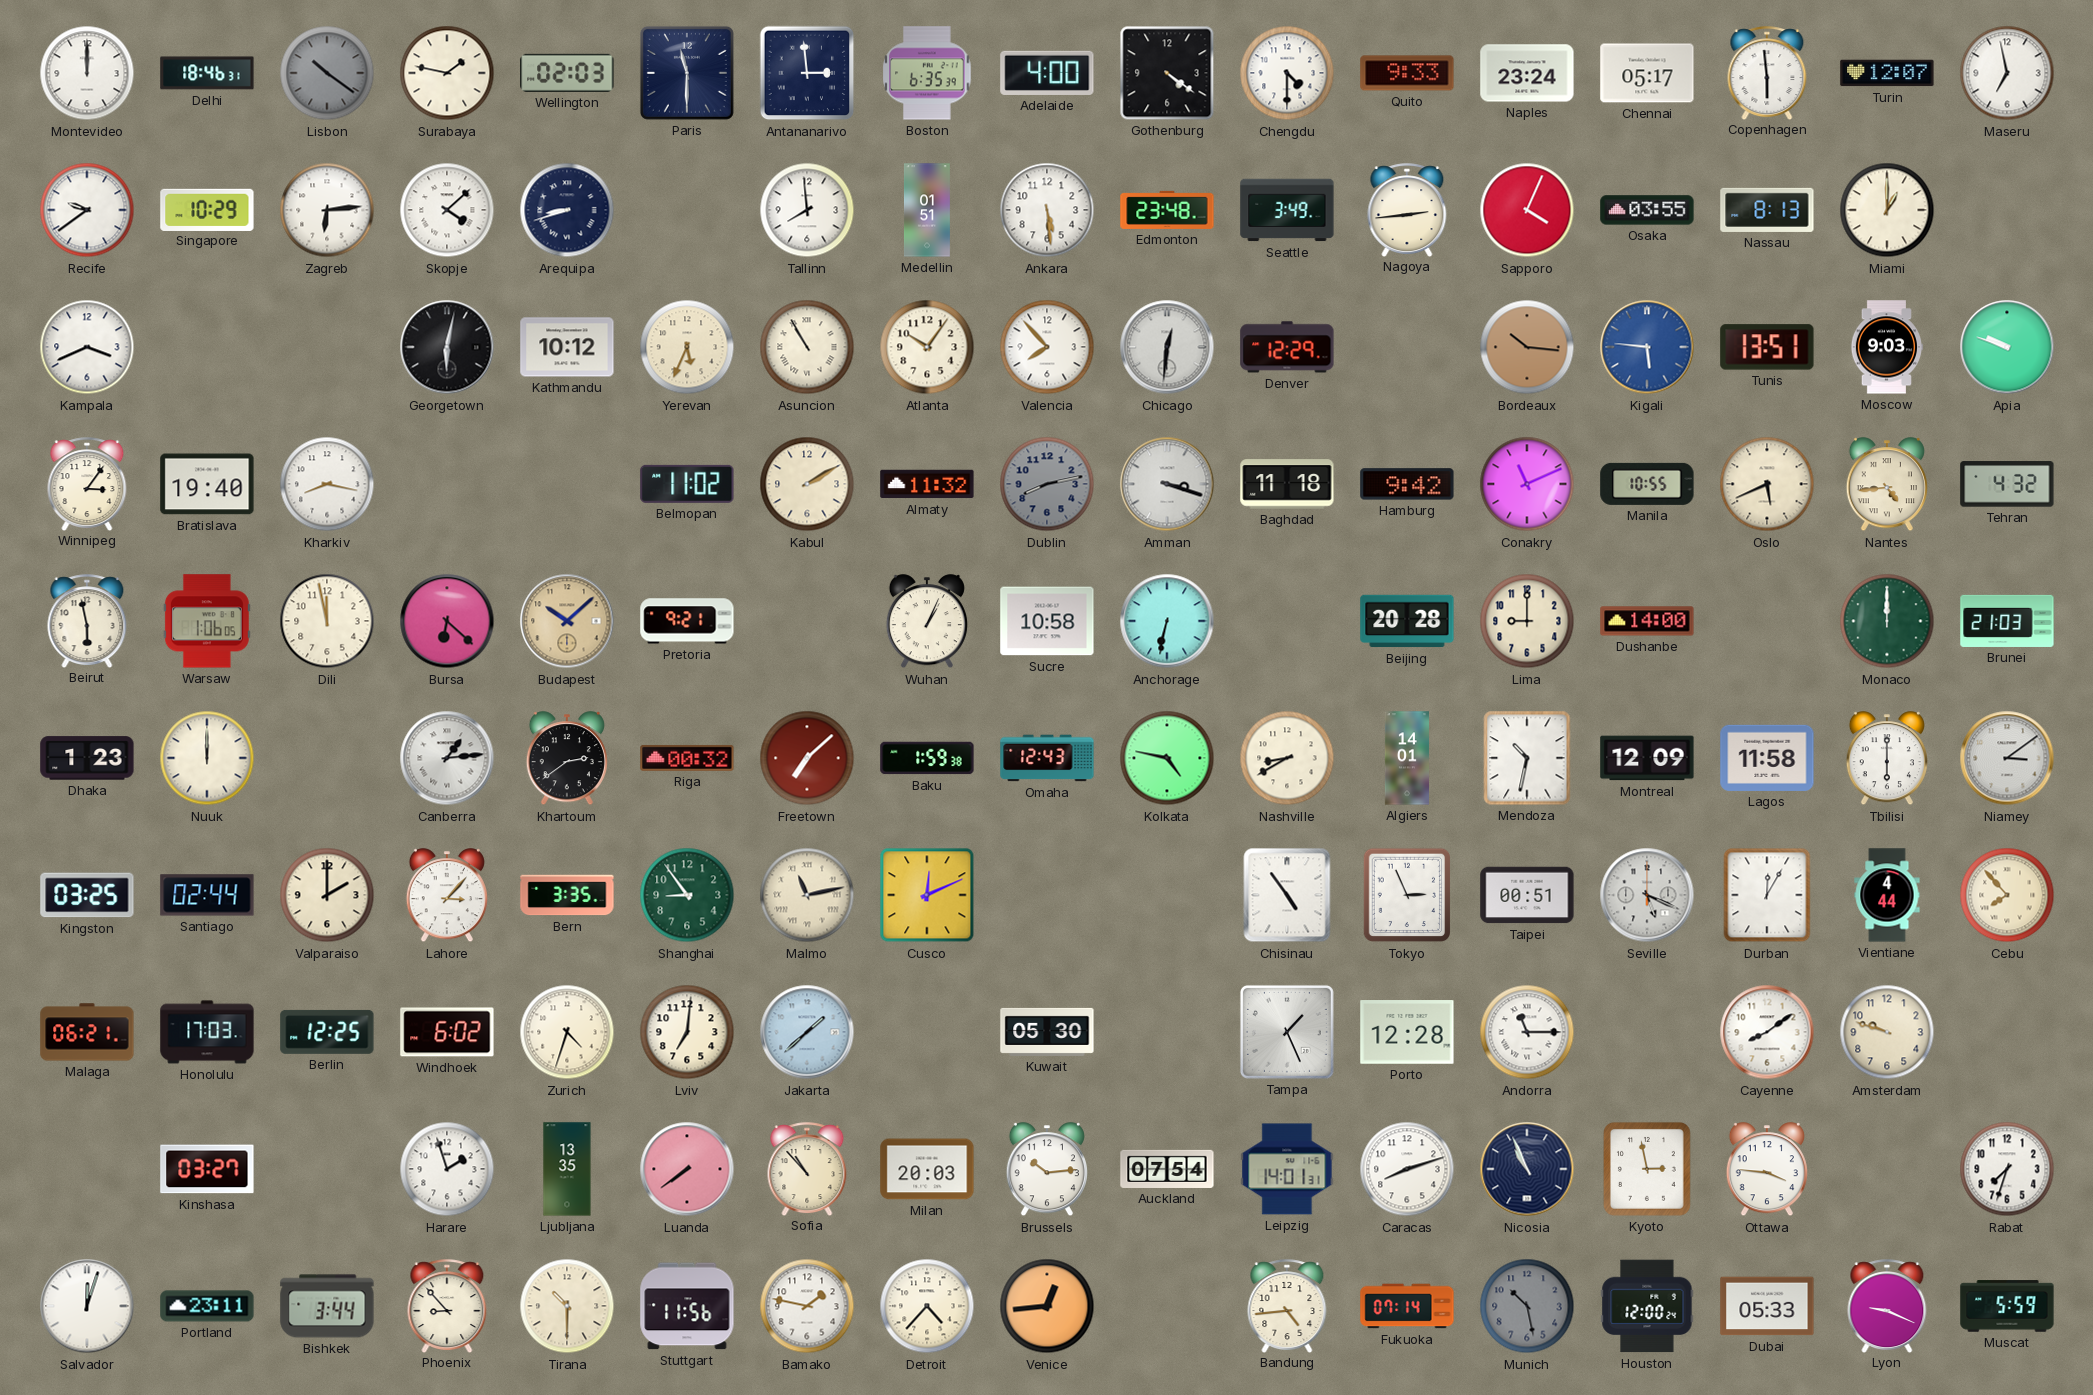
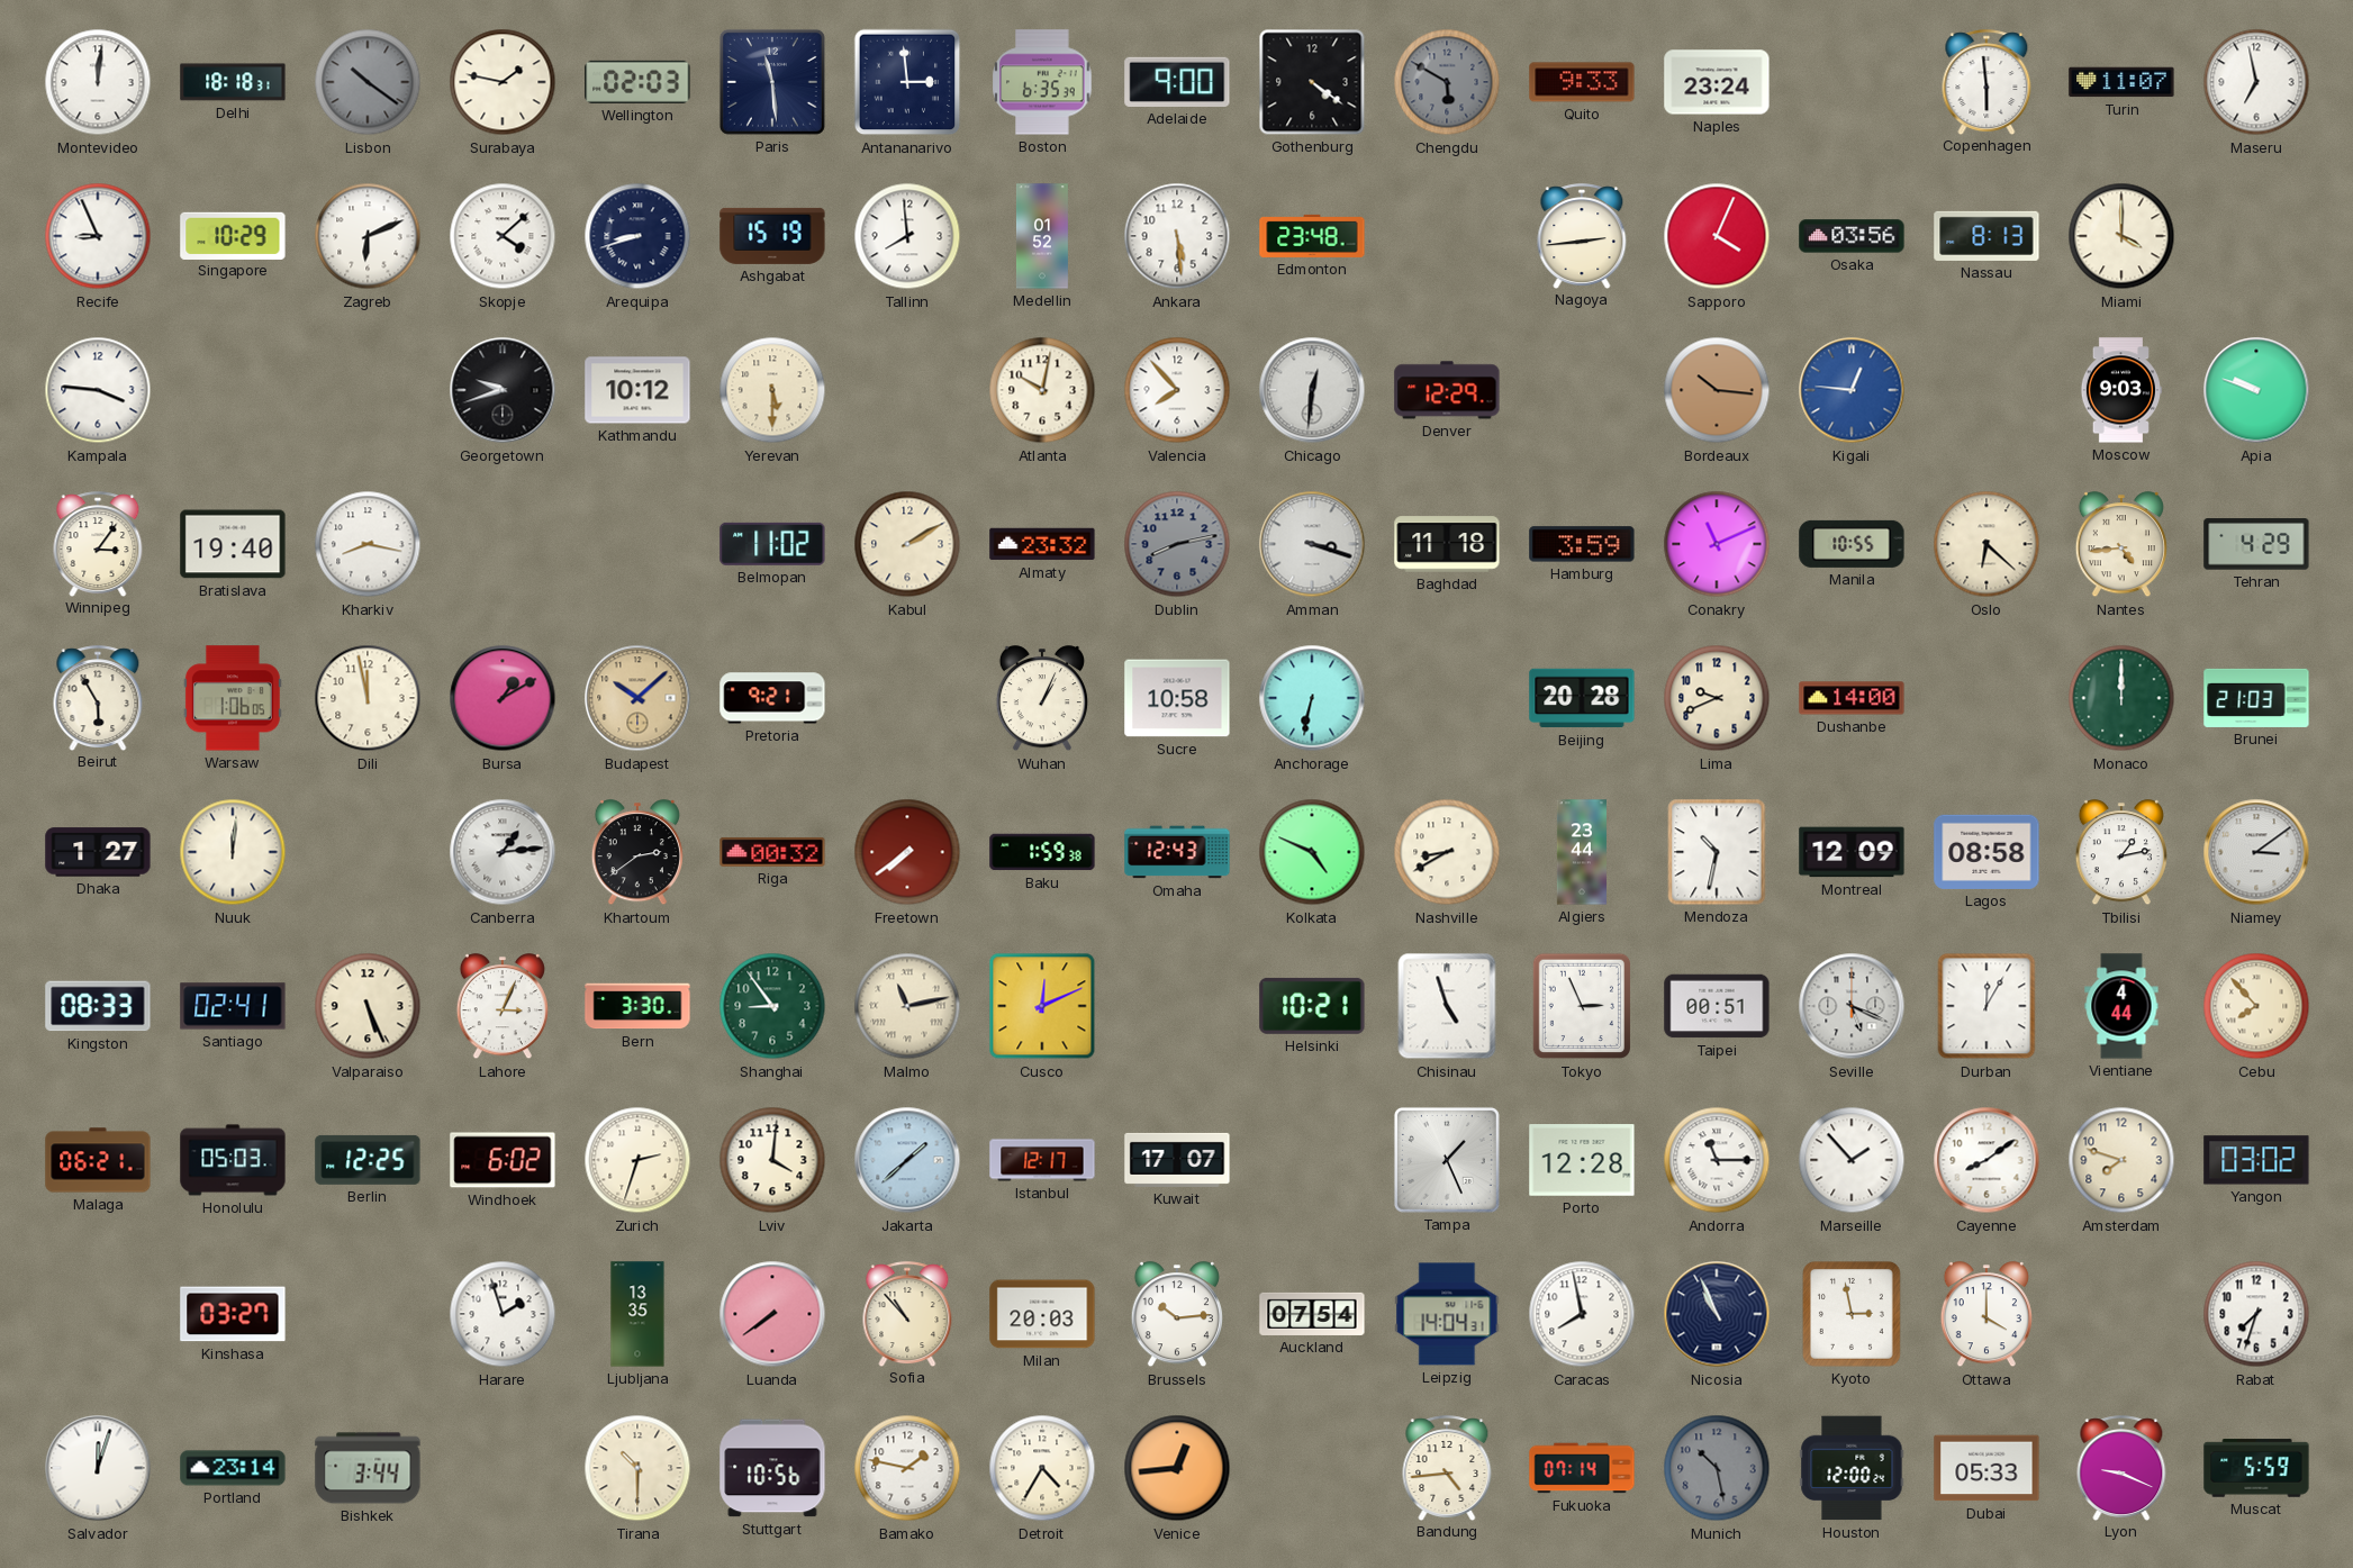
Montevideo: 12:00 -> 12:01 (98, 82)
Delhi: 18:46 -> 18:18 (233, 82)
Paris: 11:30 -> 11:29 (772, 82)
Adelaide: 4:00 -> 9:00 (1177, 82)
Chengdu: 4:30 -> 5:50 (1447, 82)
Chengdu dial: white -> grey (1447, 82)
Chennai: 05:17 -> none (1647, 73)
Turin: 12:07 -> 11:07 (2121, 82)
Recife: 9:39 -> 8:56 (98, 236)
Zagreb: 6:14 -> 6:11 (368, 236)
Ashgabat: none -> 15:19 (772, 236)
Medellin: 01:51 -> 01:52 (1042, 236)
Seattle: 3:49 -> none (1287, 210)
Osaka: 03:55 -> 03:56 (1852, 236)
Miami: 1:00 -> 4:00 (2121, 236)
Kampala: 3:41 -> 3:46 (98, 390)
Georgetown: 6:02 -> 9:42 (503, 390)
Yerevan: 5:34 -> 5:30 (772, 390)
Asuncion: 10:55 -> none (807, 347)
Atlanta: 10:06 -> 10:02 (1042, 390)
Kigali: 5:46 -> 12:46 (1852, 390)
Tunis: 13:51 -> none (1767, 347)
Almaty: 11:32 -> 23:32 (1042, 544)
Hamburg: 9:42 -> 3:59 (1582, 544)
Oslo: 5:41 -> 6:22 (1987, 544)
Tehran: 4:32 -> 4:29 (2256, 544)
Beirut: 5:58 -> 5:55 (98, 698)
Bursa: 6:22 -> 1:10 (503, 698)
Lima: 9:00 -> 9:41 (1717, 698)
Dhaka: 1:23 -> 1:27 (98, 852)
Nuuk: 12:00 -> 12:01 (233, 852)
Freetown: 7:08 -> 7:39 (907, 852)
Kolkata: 4:47 -> 4:49 (1312, 852)
Algiers: 14:01 -> 23:44 (1582, 852)
Lagos: 11:58 -> 08:58 (1987, 852)
Tbilisi: 6:00 -> 1:13 (2121, 853)
Kingston: 03:25 -> 08:33 (98, 1006)
Santiago: 02:44 -> 02:41 (233, 1006)
Valparaiso: 2:00 -> 5:26 (368, 1006)
Lahore: 3:07 -> 3:04 (503, 1007)
Bern: 3:35 -> 3:30 (637, 1006)
Helsinki: none -> 10:21 (1312, 1006)
Chisinau: 4:54 -> 4:57 (1447, 1006)
Honolulu: 17:03 -> 05:03 (233, 1160)
Zurich: 4:33 -> 2:33 (637, 1160)
Lviv: 7:01 -> 4:01 (772, 1160)
Istanbul: none -> 12:17 (1042, 1160)
Kuwait: 05:30 -> 17:07 (1177, 1160)
Marseille: none -> 1:53 (1852, 1160)
Amsterdam: 9:48 -> 7:48 (2121, 1160)
Yangon: none -> 03:02 (2256, 1160)
Leipzig: 14:01 -> 14:04 (1447, 1314)
Caracas: 8:12 -> 7:58 (1582, 1314)
Ottawa: 3:46 -> 4:00 (1987, 1315)
Portland: 23:11 -> 23:14 (233, 1468)
Phoenix: 8:53 -> none (447, 1306)
Stuttgart: 11:56 -> 10:56 (772, 1468)
Detroit: 4:37 -> 4:35 (1042, 1468)
